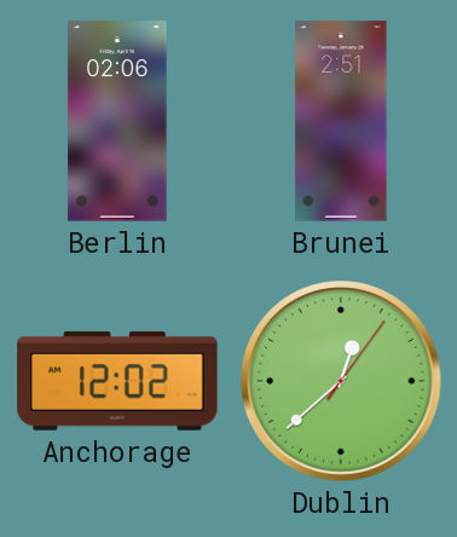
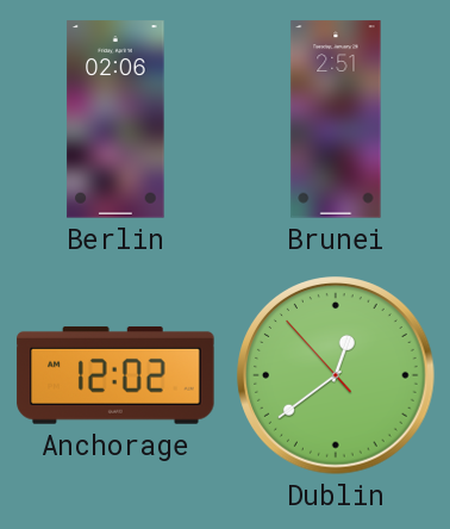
Dublin: 12:38:06 -> 12:38:53 (336, 375)
